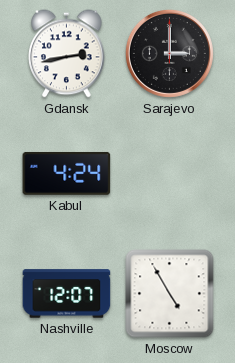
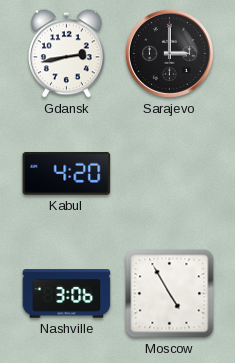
Kabul: 4:24 -> 4:20 (67, 173)
Nashville: 12:07 -> 3:06 (67, 294)
